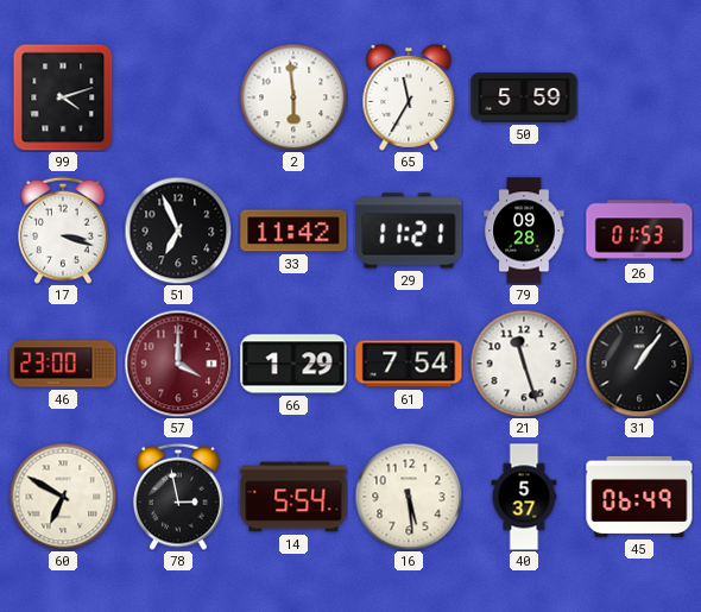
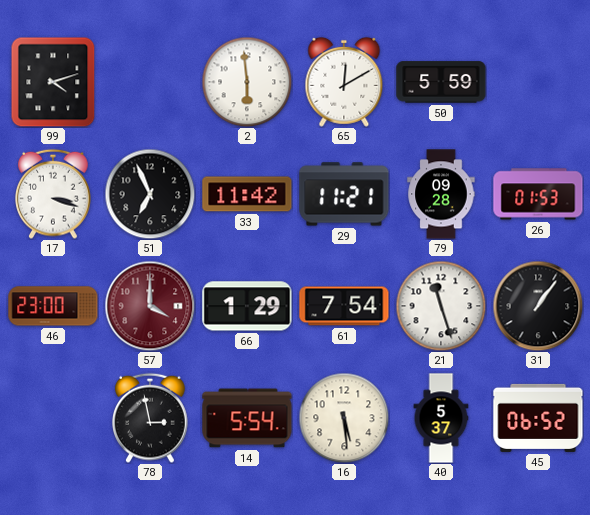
65: 11:35 -> 12:10 (344, 82)
60: 6:50 -> none (63, 497)
45: 06:49 -> 06:52 (538, 418)
